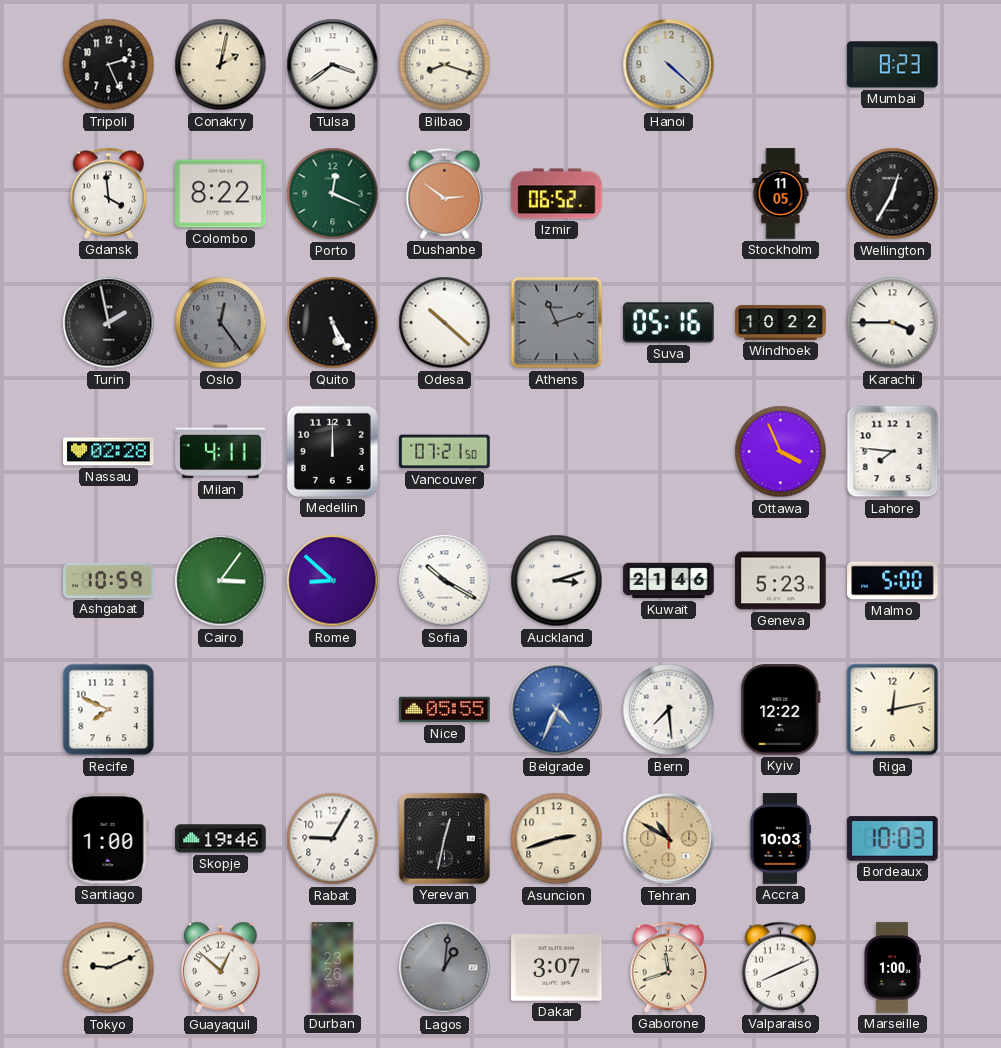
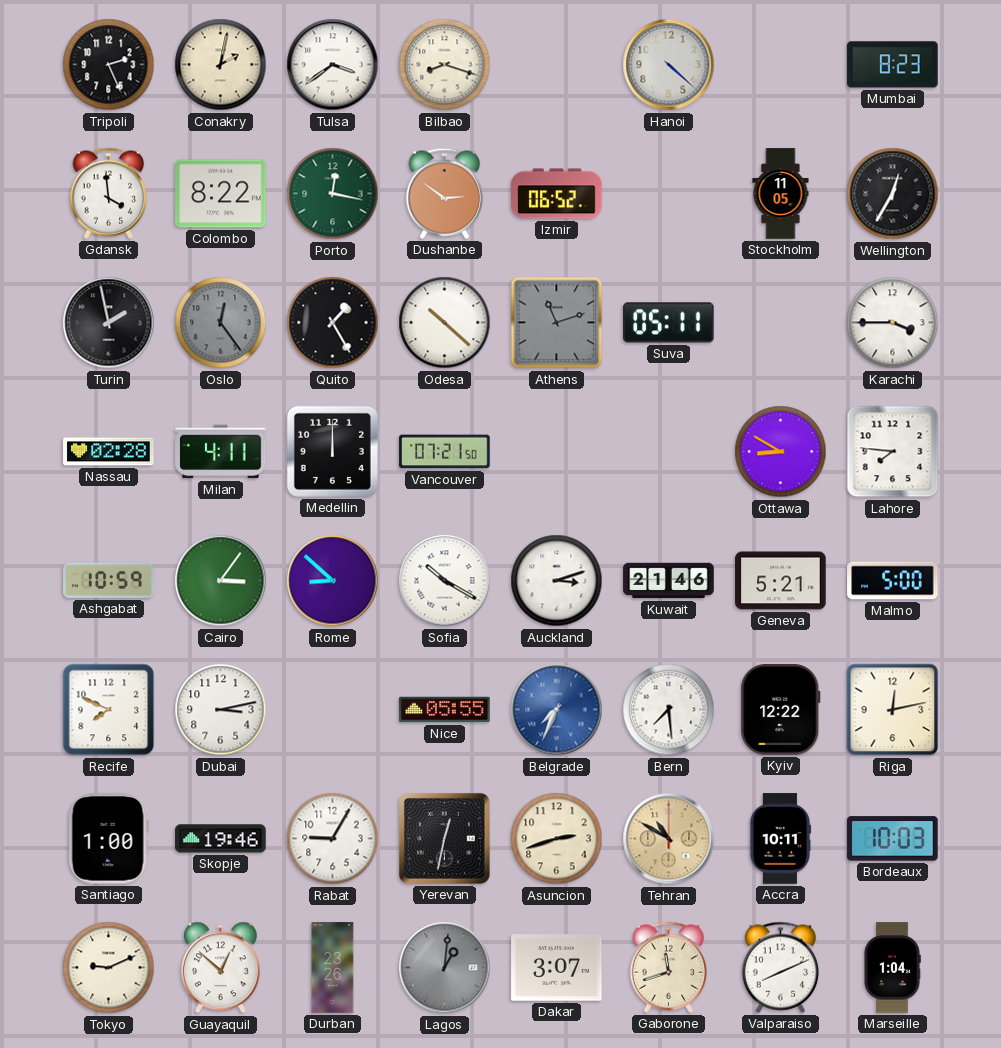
Porto: 12:19 -> 12:17 (333, 194)
Quito: 5:25 -> 1:25 (333, 323)
Suva: 05:16 -> 05:11 (669, 323)
Windhoek: 10:22 -> none (781, 323)
Ottawa: 3:56 -> 8:50 (781, 452)
Geneva: 5:23 -> 5:21 (781, 581)
Dubai: none -> 3:13 (221, 710)
Belgrade: 4:34 -> 7:34 (557, 710)
Accra: 10:03 -> 10:11 (780, 839)
Marseille: 1:00 -> 1:04 (892, 968)
